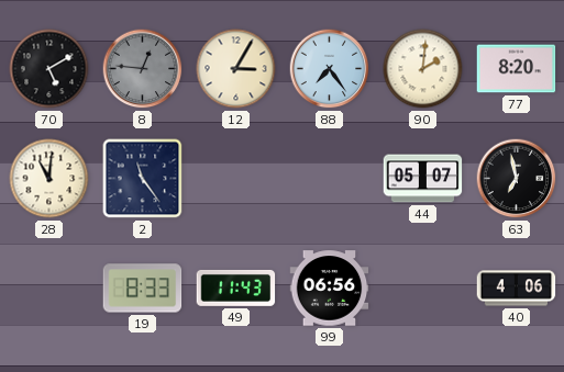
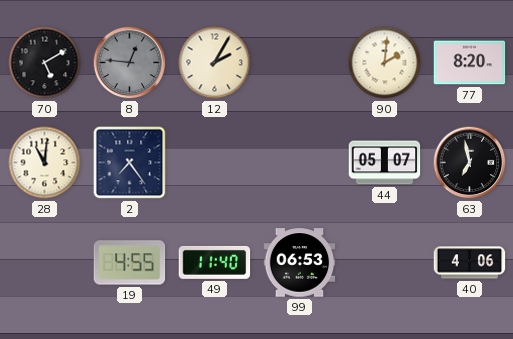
12: 3:05 -> 2:05 (215, 63)
88: 7:24 -> none (330, 69)
2: 11:24 -> 7:24 (130, 163)
19: 8:33 -> 4:55 (130, 263)
49: 11:43 -> 11:40 (215, 262)
99: 06:56 -> 06:53 (300, 263)
